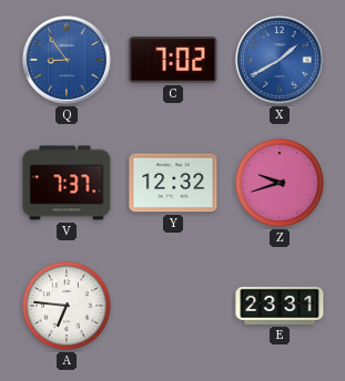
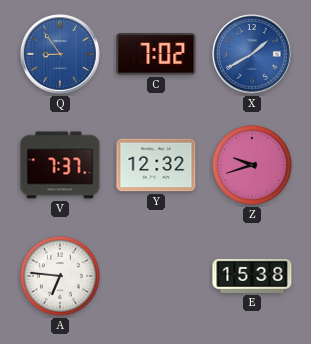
E: 23:31 -> 15:38 (252, 276)
